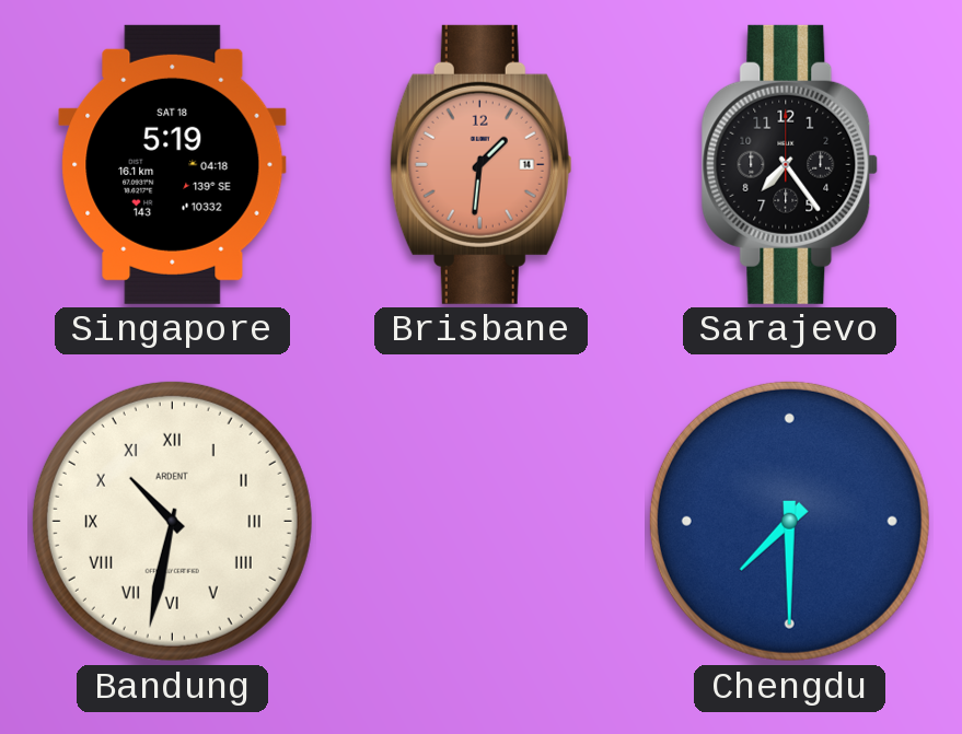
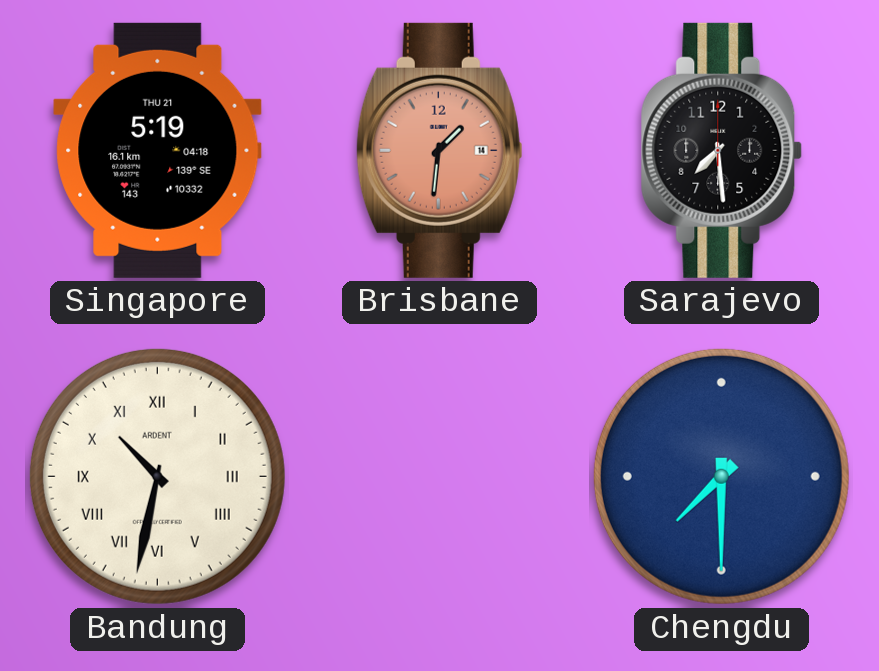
Singapore date: SAT 18 -> THU 21 (158, 150)
Sarajevo: 7:24 -> 7:29 (722, 150)
